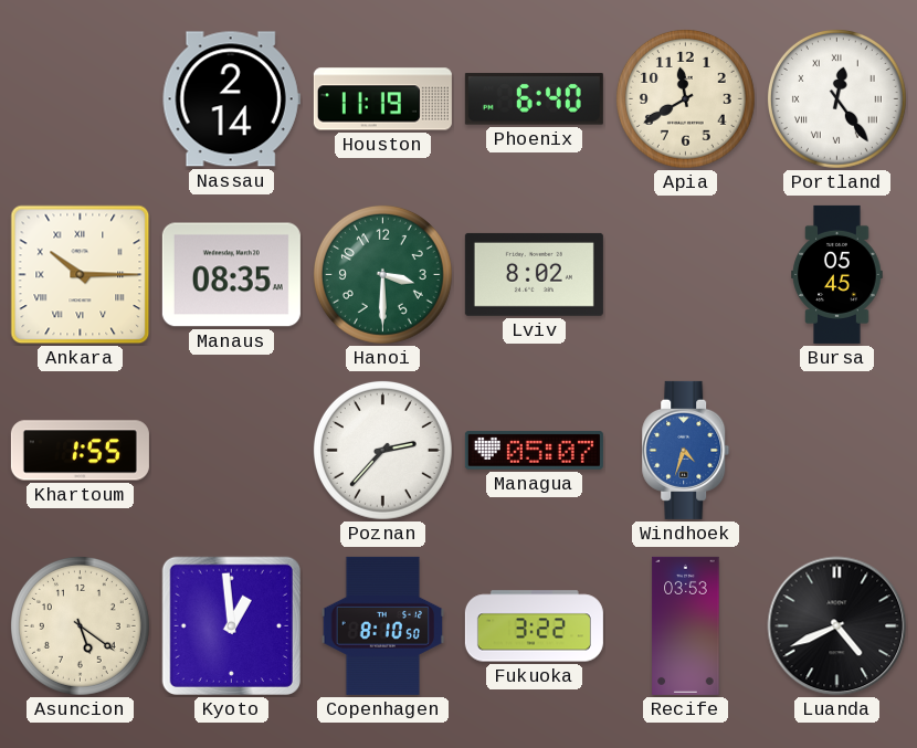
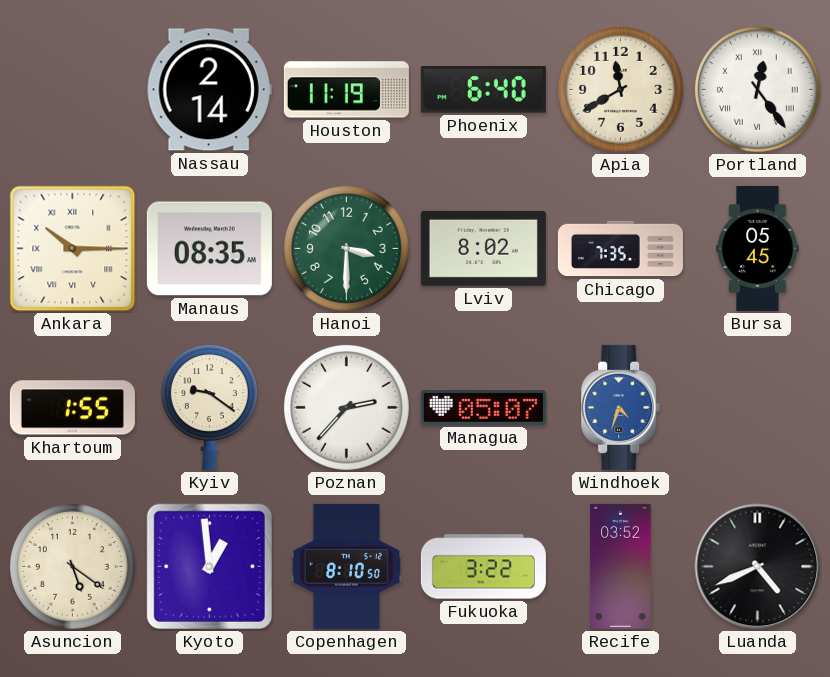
Chicago: none -> 7:35 (620, 249)
Kyiv: none -> 9:21 (209, 407)
Recife: 03:53 -> 03:52 (621, 566)
